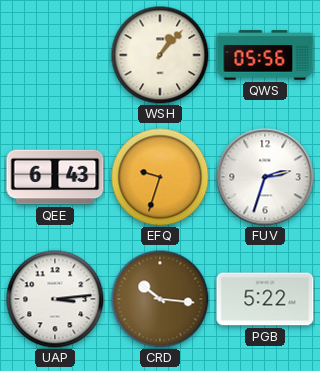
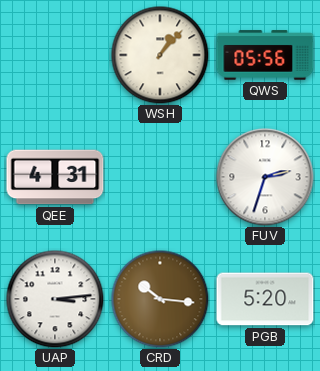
QEE: 6:43 -> 4:31 (55, 177)
EFQ: 9:33 -> none (160, 177)
PGB: 5:22 -> 5:20 (265, 299)
